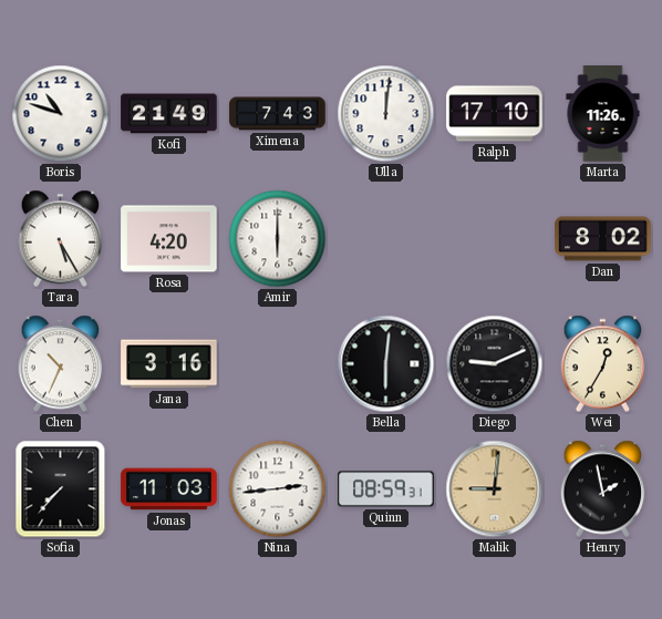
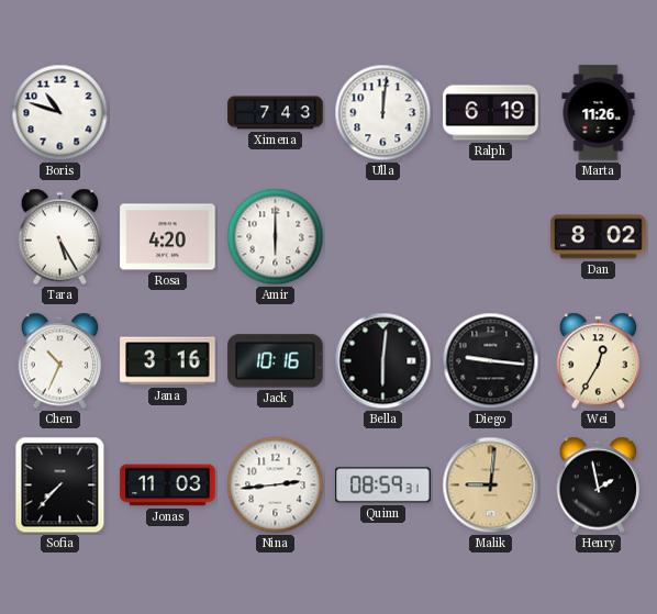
Kofi: 21:49 -> none (169, 114)
Ralph: 17:10 -> 6:19 (491, 113)
Jack: none -> 10:16 (276, 361)
Diego: 9:11 -> 9:16 (491, 361)
